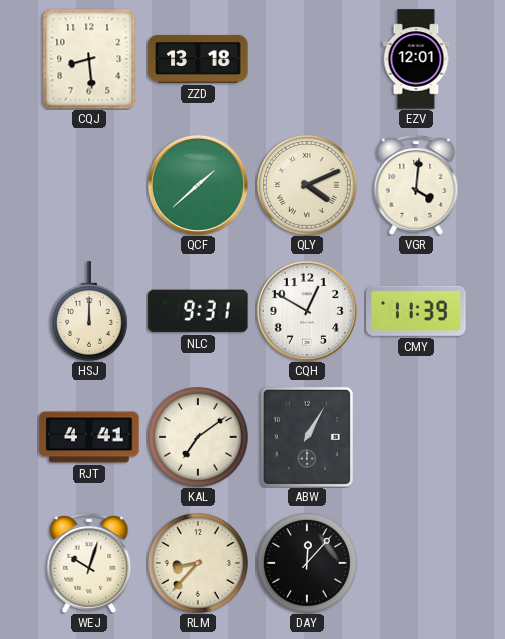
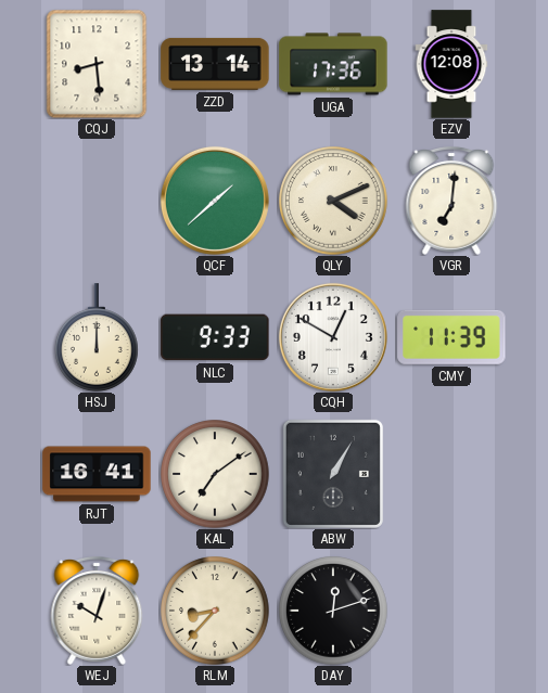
ZZD: 13:18 -> 13:14 (215, 64)
UGA: none -> 17:36 (333, 64)
EZV: 12:01 -> 12:08 (451, 64)
VGR: 4:01 -> 7:01 (451, 202)
NLC: 9:31 -> 9:33 (215, 337)
RJT: 4:41 -> 16:41 (97, 474)
DAY: 12:07 -> 12:12 (333, 611)
